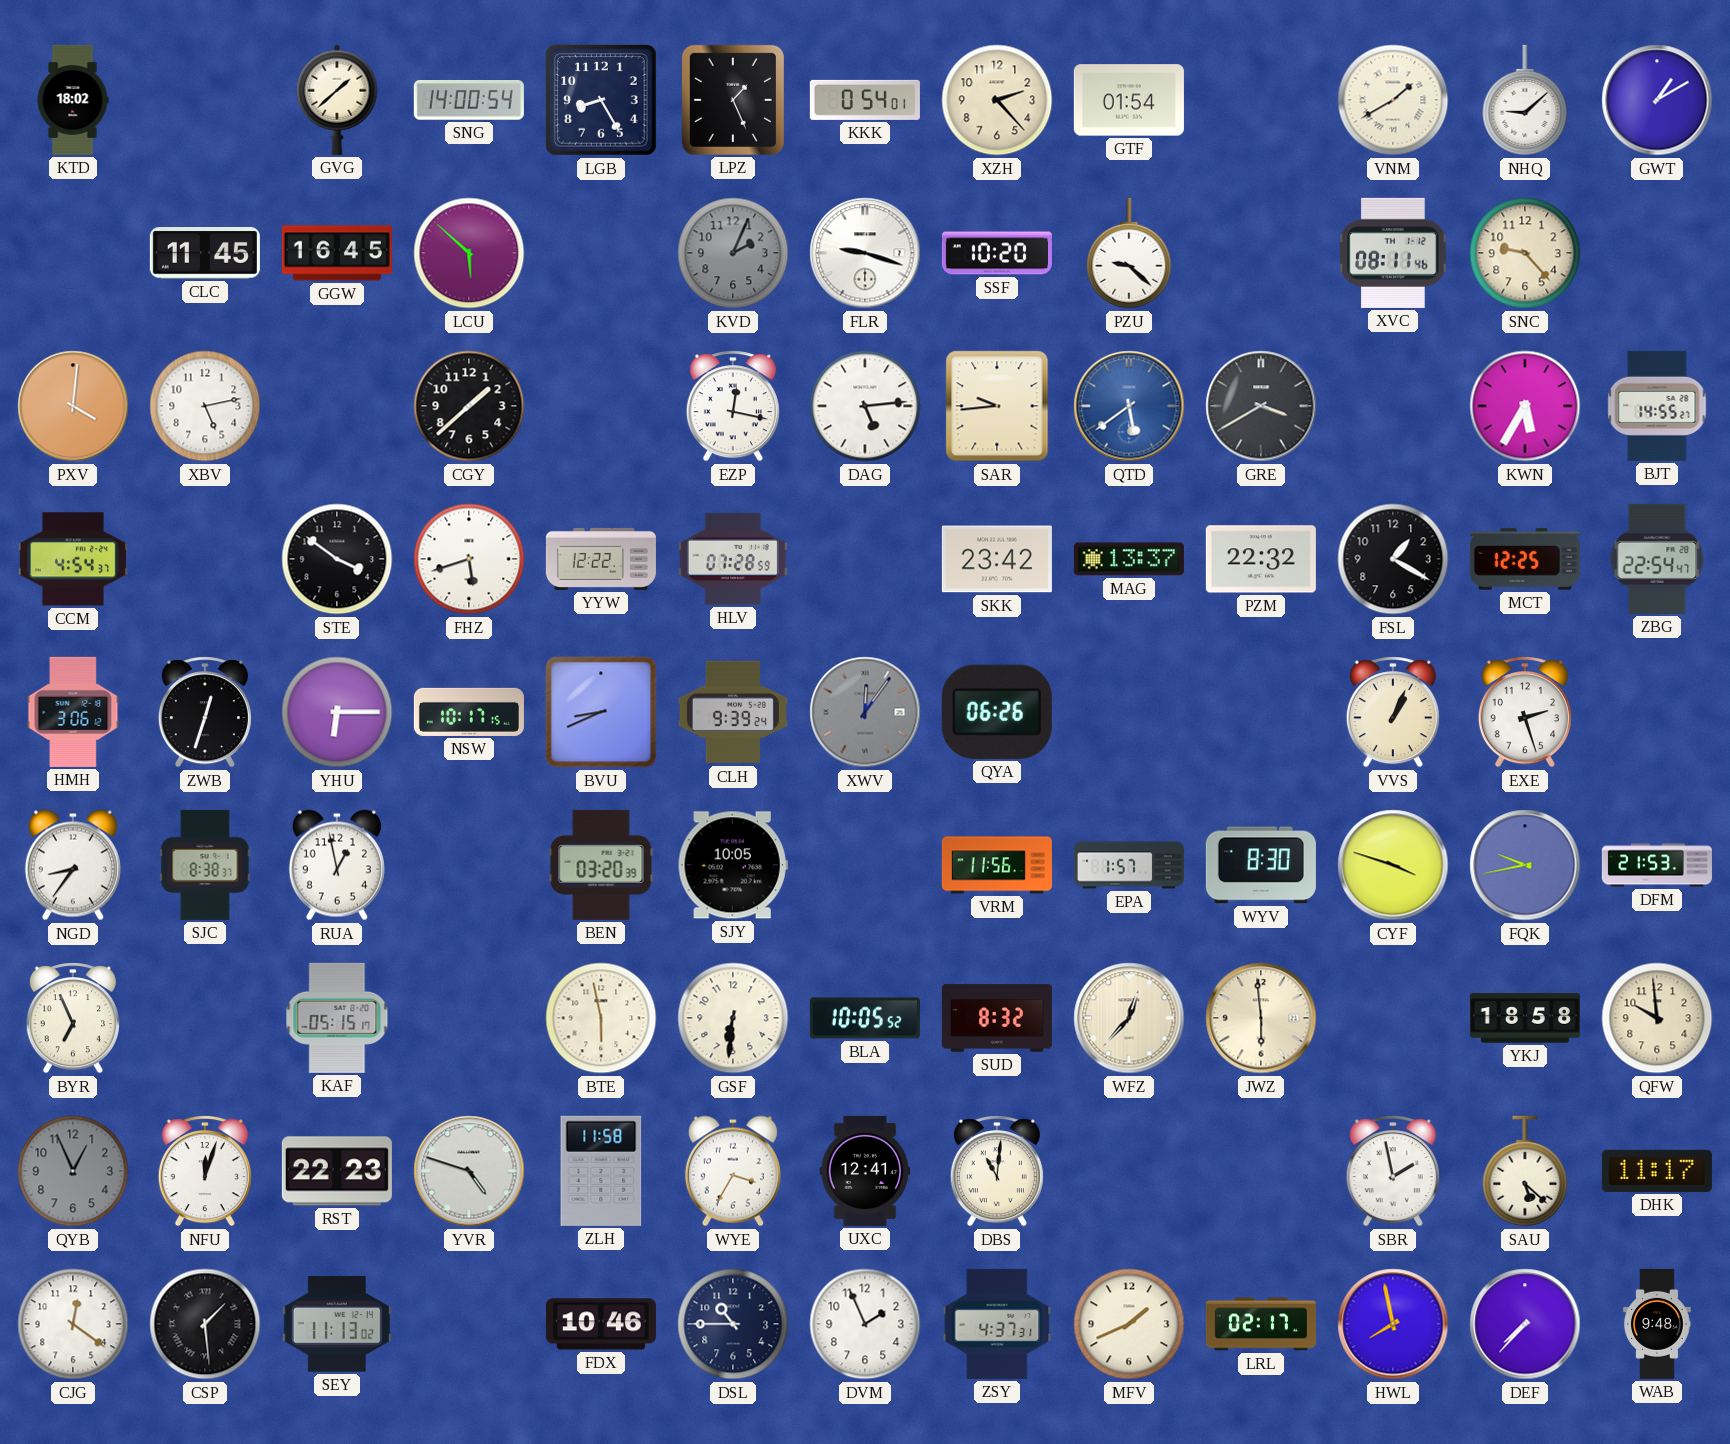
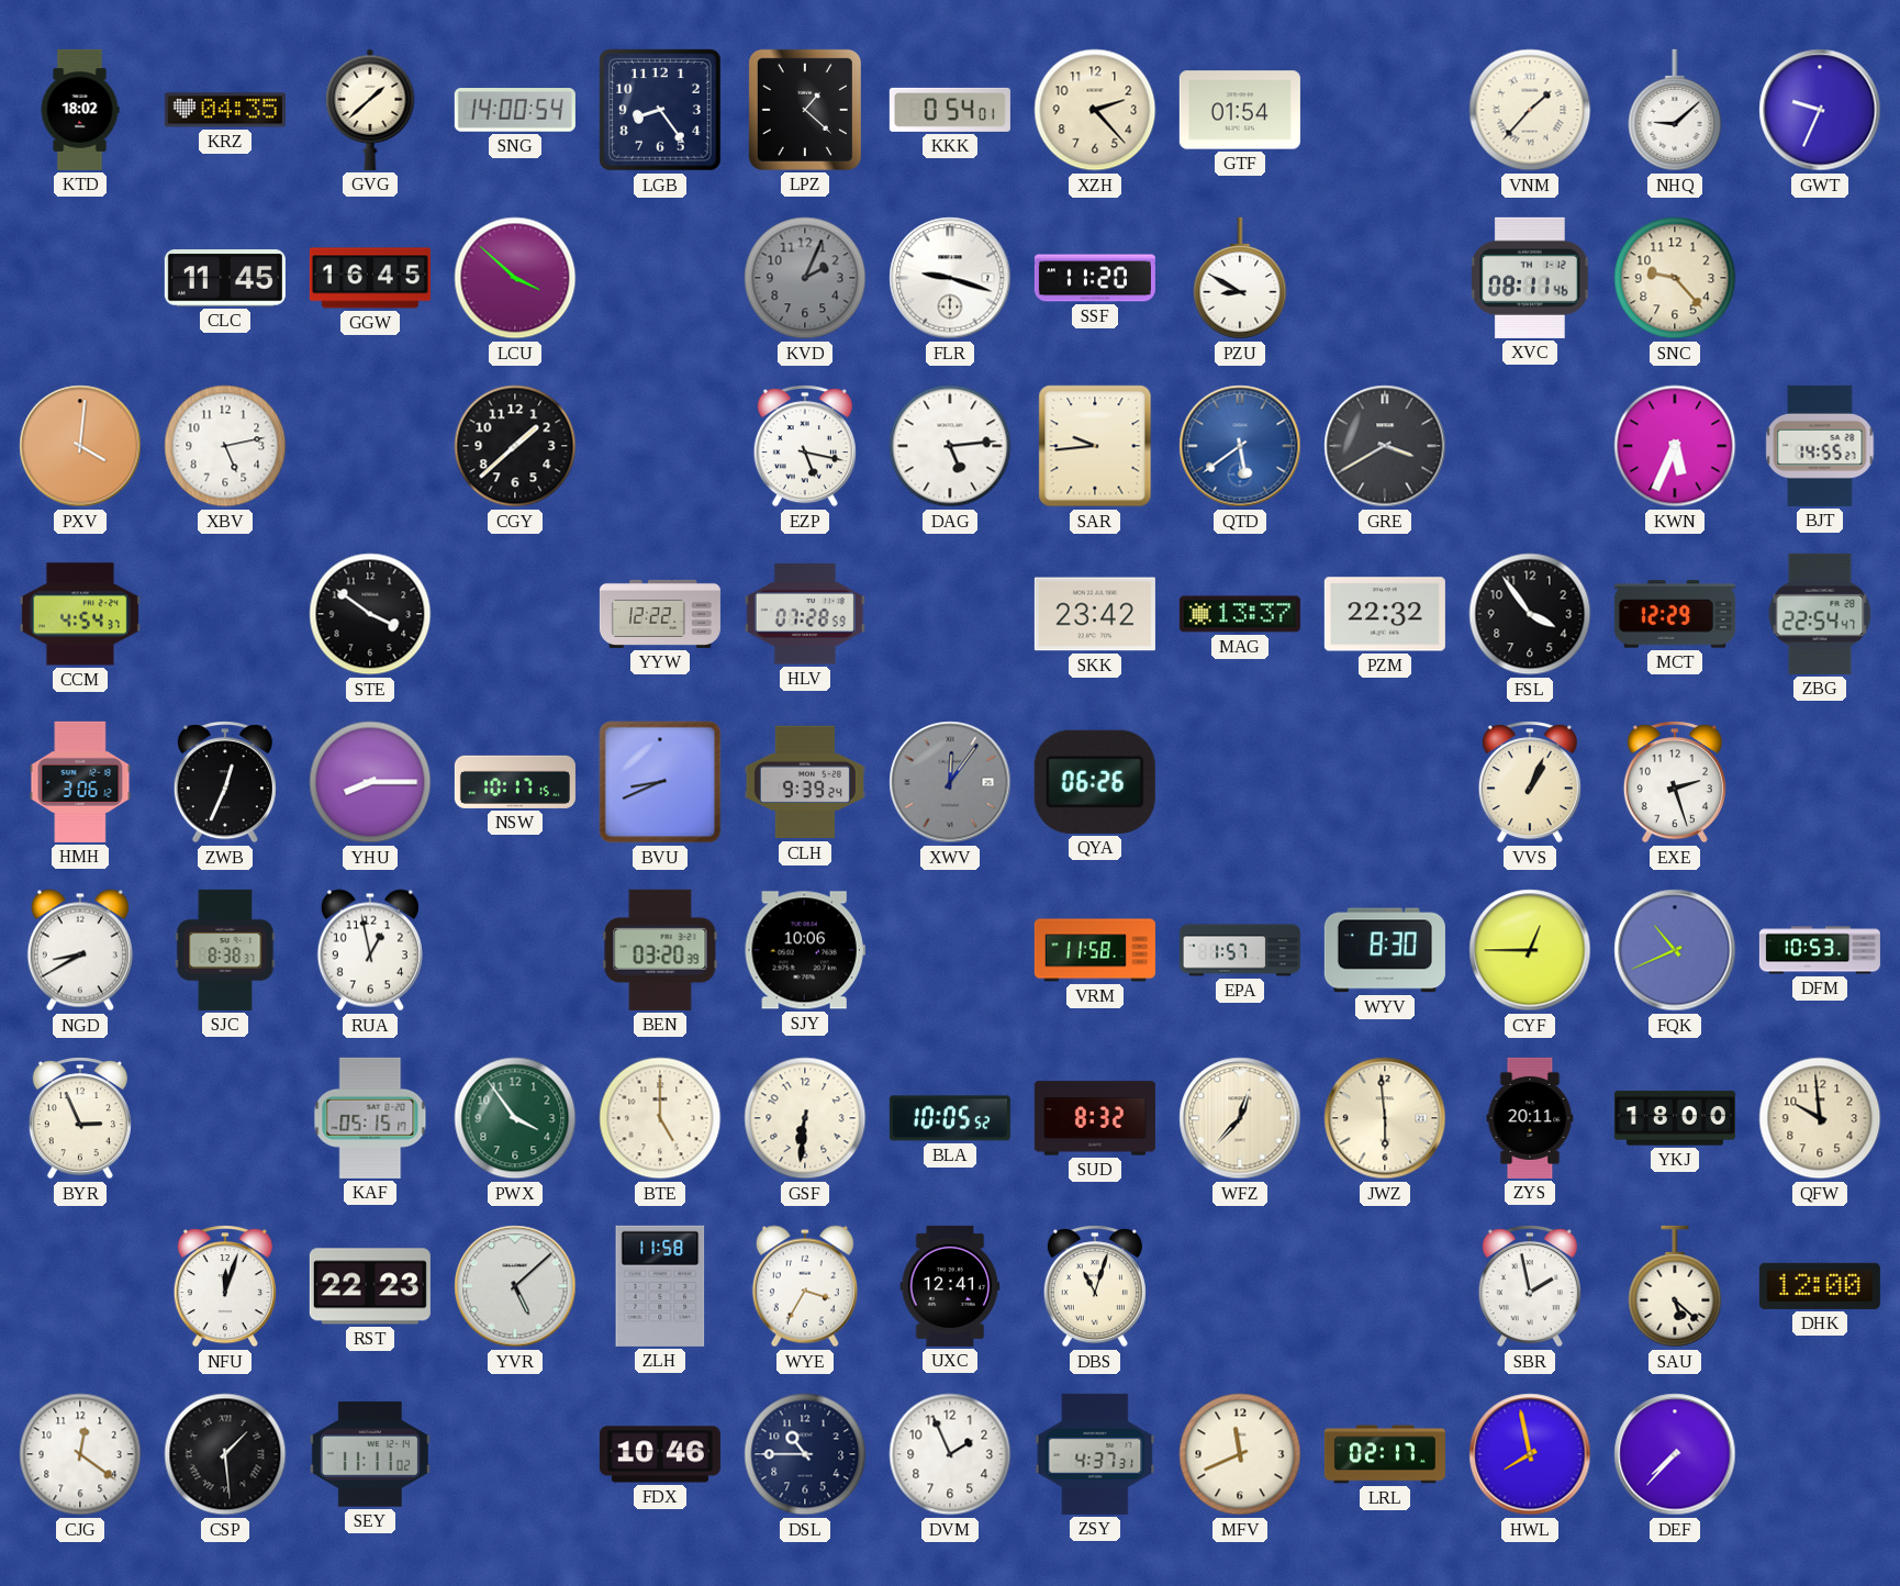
KRZ: none -> 04:35 (225, 110)
LGB: 8:25 -> 8:24 (660, 110)
LPZ: 1:26 -> 1:22 (805, 110)
VNM: 1:40 -> 1:37 (1530, 110)
GWT: 1:10 -> 9:34 (1820, 110)
LCU: 5:52 -> 3:52 (515, 278)
SSF: 10:20 -> 11:20 (1095, 278)
PZU: 9:22 -> 8:50 (1240, 278)
EZP: 12:17 -> 5:17 (805, 446)
KWN: 5:35 -> 5:34 (1675, 446)
FHZ: 5:42 -> none (469, 559)
FSL: 1:20 -> 3:54 (1530, 614)
MCT: 12:25 -> 12:29 (1675, 614)
ZWB: 12:33 -> 12:34 (225, 782)
YHU: 6:15 -> 8:15 (370, 782)
NGD: 8:36 -> 8:40 (80, 950)
SJY: 10:05 -> 10:06 (805, 950)
VRM: 11:56 -> 11:58 (1095, 950)
CYF: 3:48 -> 12:45 (1530, 950)
FQK: 9:43 -> 10:41 (1675, 950)
DFM: 21:53 -> 10:53 (1820, 950)
BYR: 6:56 -> 2:56 (80, 1118)
PWX: none -> 3:54 (515, 1118)
BTE: 5:58 -> 5:00 (660, 1118)
ZYS: none -> 20:11 (1530, 1118)
YKJ: 18:58 -> 18:00 (1675, 1118)
QYB: 12:56 -> none (73, 1171)
YVR: 4:48 -> 5:08 (515, 1286)
DBS: 11:01 -> 11:03 (1095, 1286)
DHK: 11:17 -> 12:00 (1820, 1286)
SEY: 11:13 -> 11:11 (370, 1454)
MFV: 1:41 -> 11:41 (1240, 1454)
WAB: 9:48 -> none (1657, 1324)
